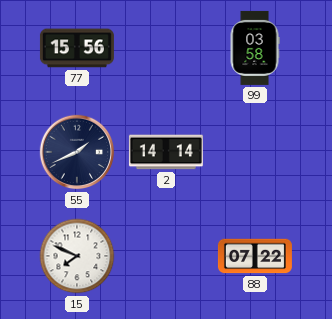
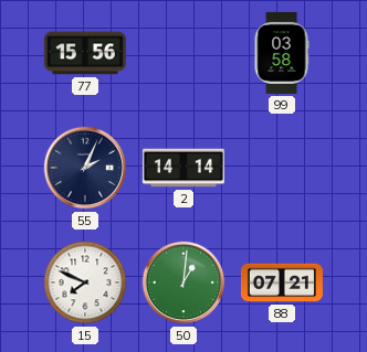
55: 1:41 -> 2:04 (85, 168)
50: none -> 1:01 (183, 282)
88: 07:22 -> 07:21 (282, 282)
